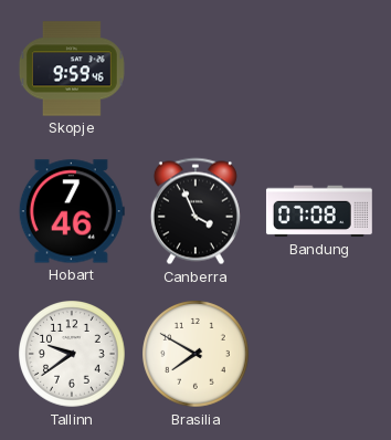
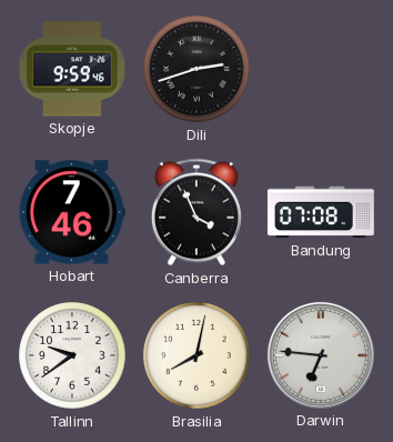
Dili: none -> 2:42 (198, 70)
Brasilia: 7:50 -> 8:02 (198, 356)
Darwin: none -> 6:46 (321, 355)
